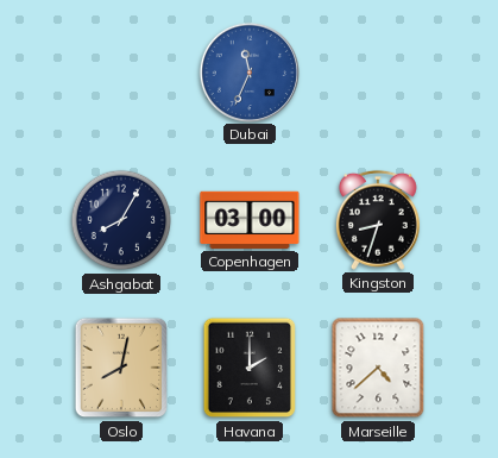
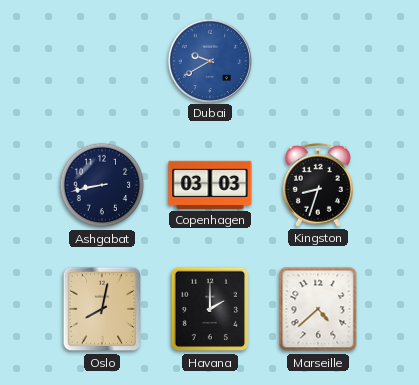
Dubai: 11:34 -> 9:40 (209, 60)
Ashgabat: 8:05 -> 8:43 (102, 185)
Copenhagen: 03:00 -> 03:03 (210, 185)
